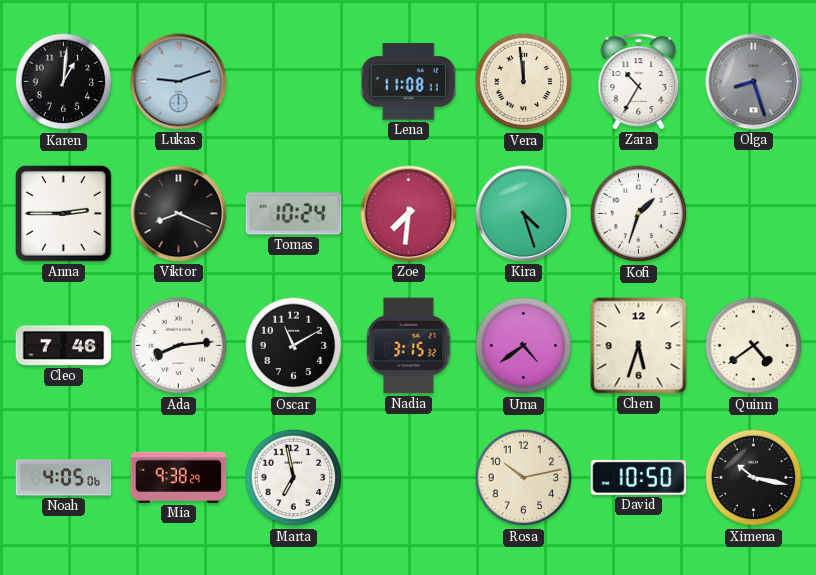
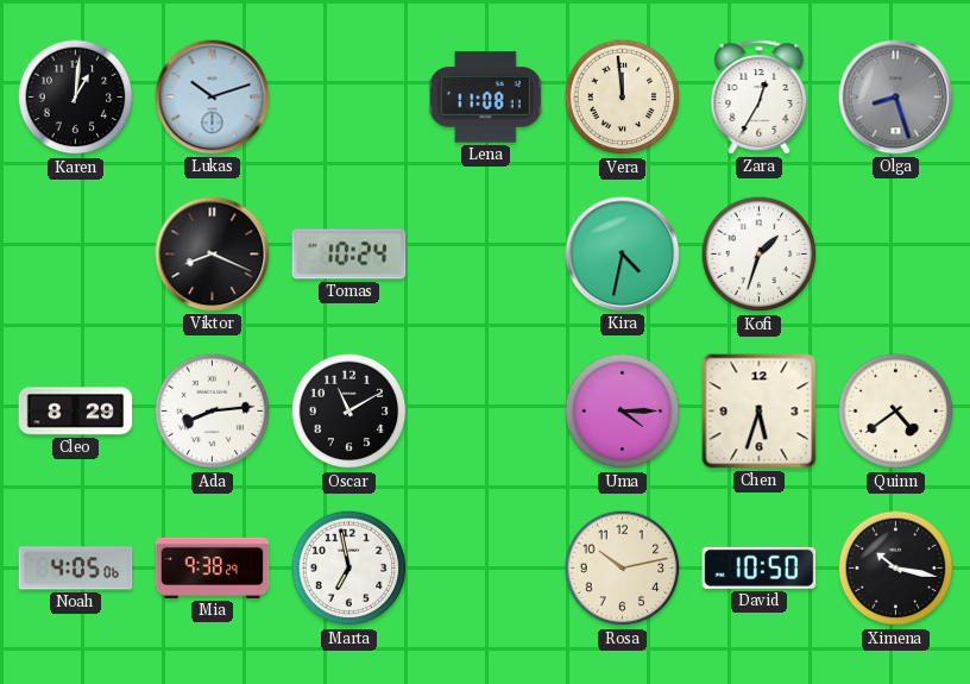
Lukas: 9:12 -> 10:12 (213, 98)
Zara: 10:35 -> 12:35 (760, 98)
Anna: 2:45 -> none (64, 214)
Zoe: 7:31 -> none (409, 214)
Kira: 4:27 -> 4:32 (623, 255)
Cleo: 7:46 -> 8:29 (76, 412)
Nadia: 3:15 -> none (409, 346)
Uma: 4:39 -> 4:15 (623, 412)
